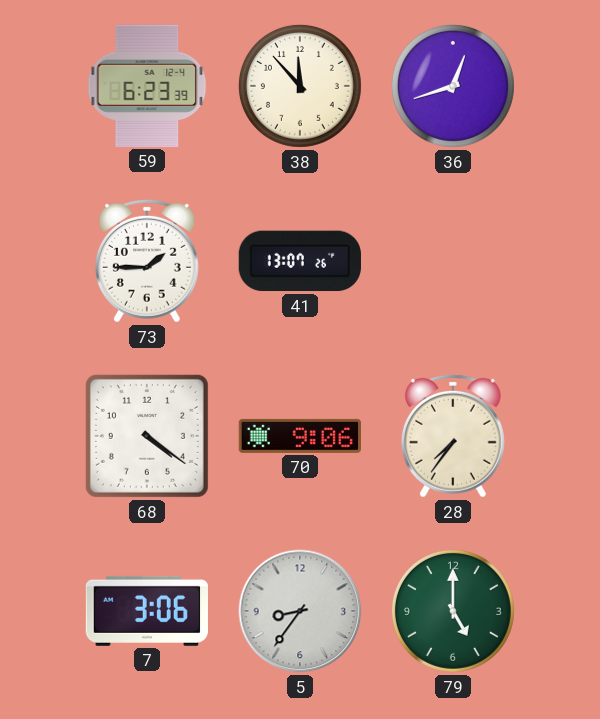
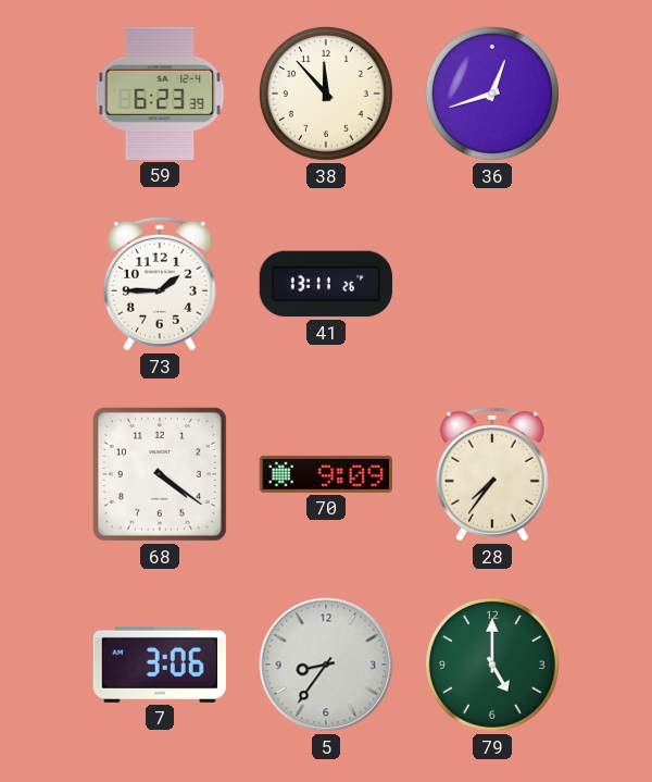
41: 13:07 -> 13:11 (326, 284)
70: 9:06 -> 9:09 (325, 474)
